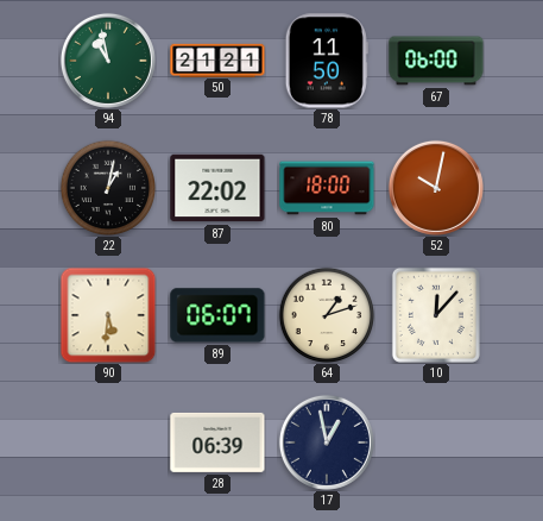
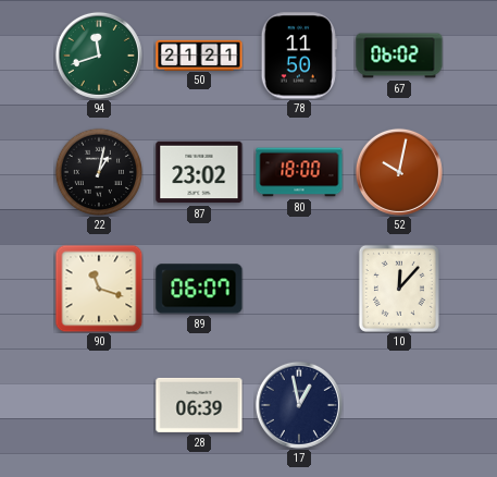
94: 10:58 -> 11:42 (99, 56)
67: 06:00 -> 06:02 (399, 56)
87: 22:02 -> 23:02 (199, 172)
90: 5:31 -> 11:18 (99, 289)
64: 1:12 -> none (327, 315)
